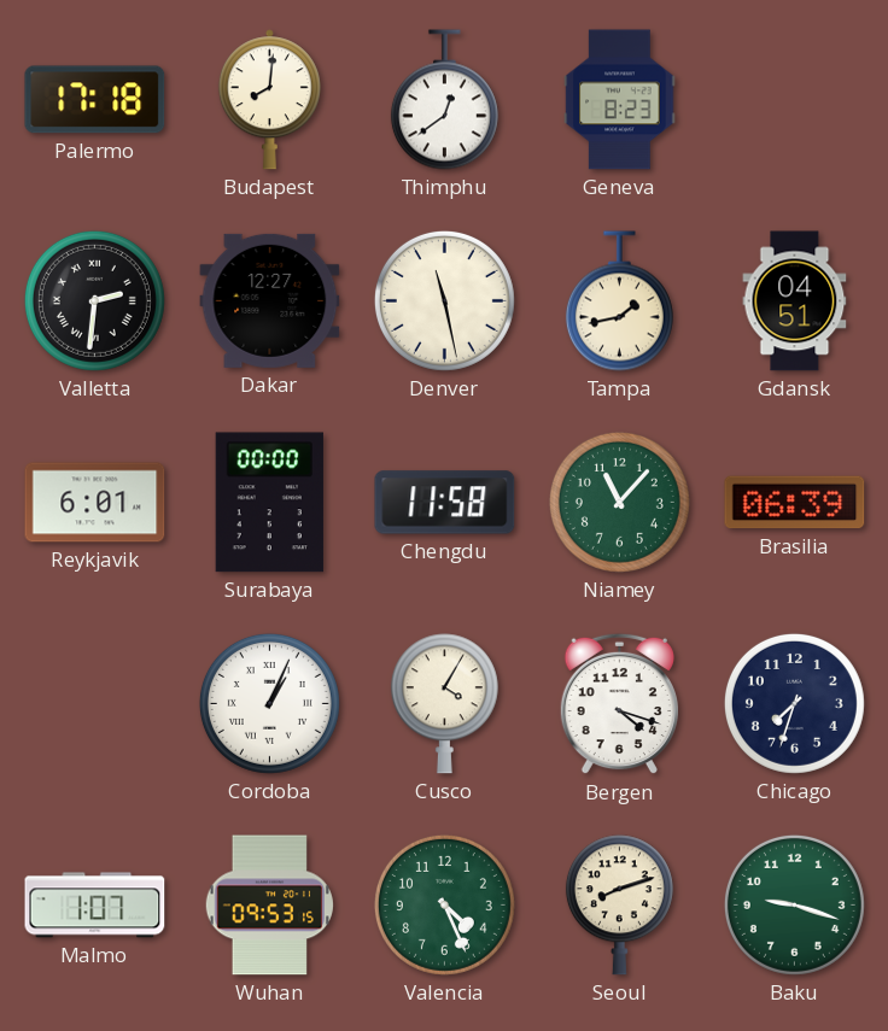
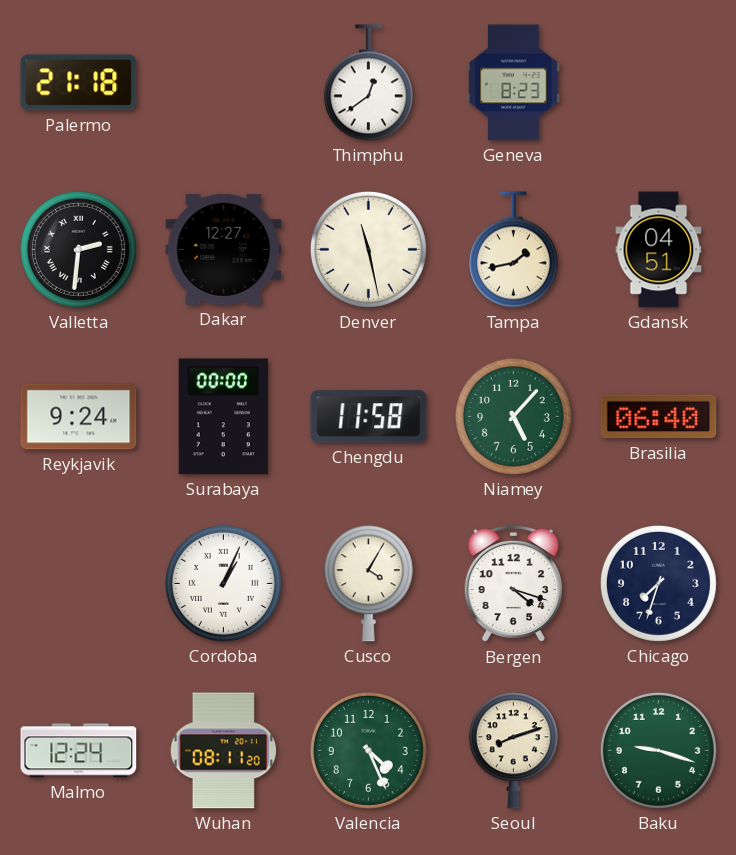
Palermo: 17:18 -> 21:18 (79, 83)
Budapest: 8:01 -> none (269, 100)
Reykjavik: 6:01 -> 9:24 (79, 417)
Niamey: 11:07 -> 5:07 (513, 416)
Brasilia: 06:39 -> 06:40 (659, 417)
Malmo: 1:07 -> 12:24 (79, 751)
Wuhan: 09:53 -> 08:11 (223, 751)
